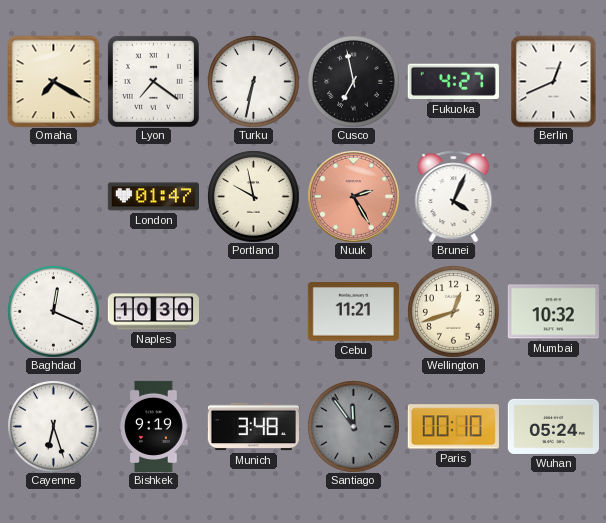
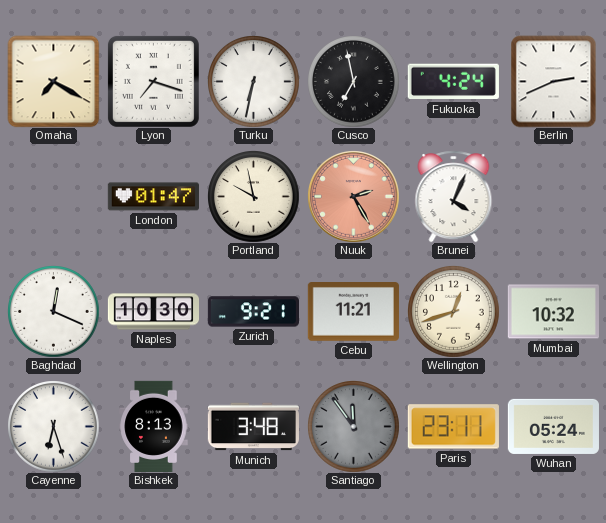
Lyon: 7:21 -> 7:18 (153, 81)
Fukuoka: 4:27 -> 4:24 (453, 82)
Berlin: 12:41 -> 2:41 (554, 81)
Zurich: none -> 9:21 (253, 312)
Bishkek: 9:19 -> 8:13 (154, 426)
Paris: 00:10 -> 23:11 (453, 427)
